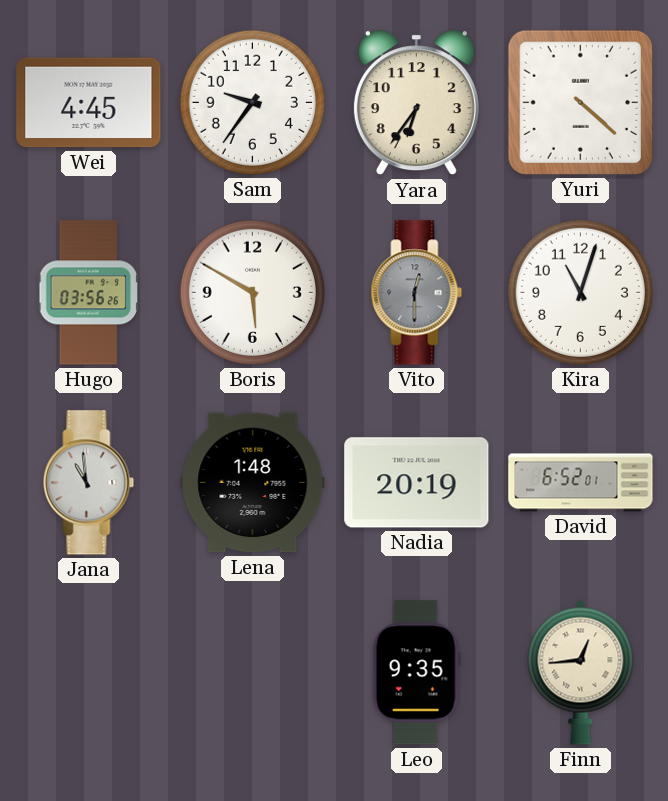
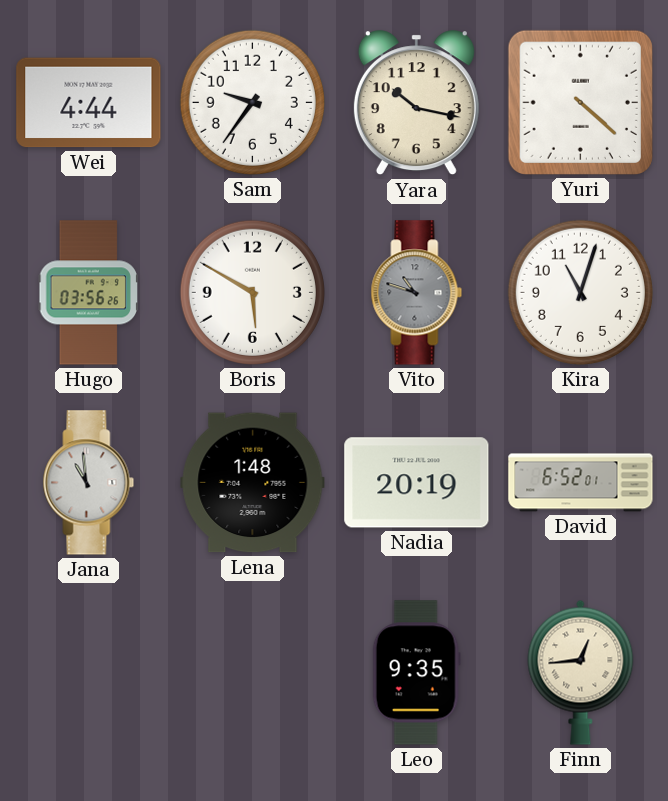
Wei: 4:45 -> 4:44 (89, 103)
Yara: 6:36 -> 10:17 (416, 103)
Vito: 12:30 -> 10:48 (417, 293)
